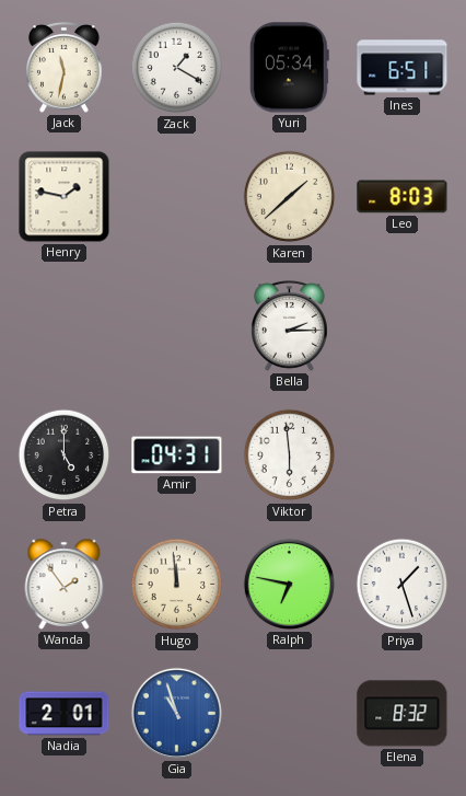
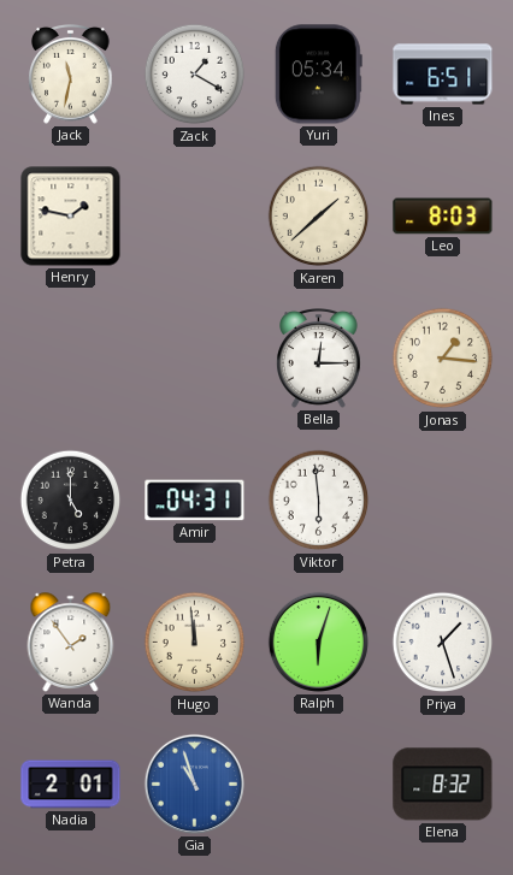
Bella: 2:15 -> 12:15 (319, 359)
Jonas: none -> 1:16 (443, 359)
Ralph: 6:47 -> 6:03 (318, 642)
